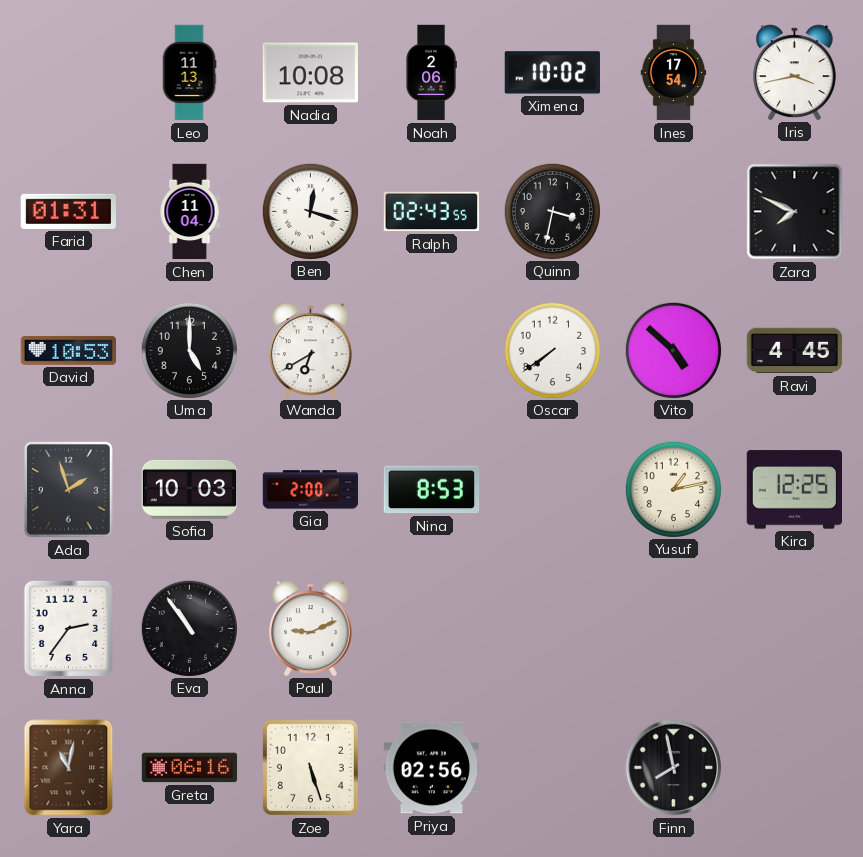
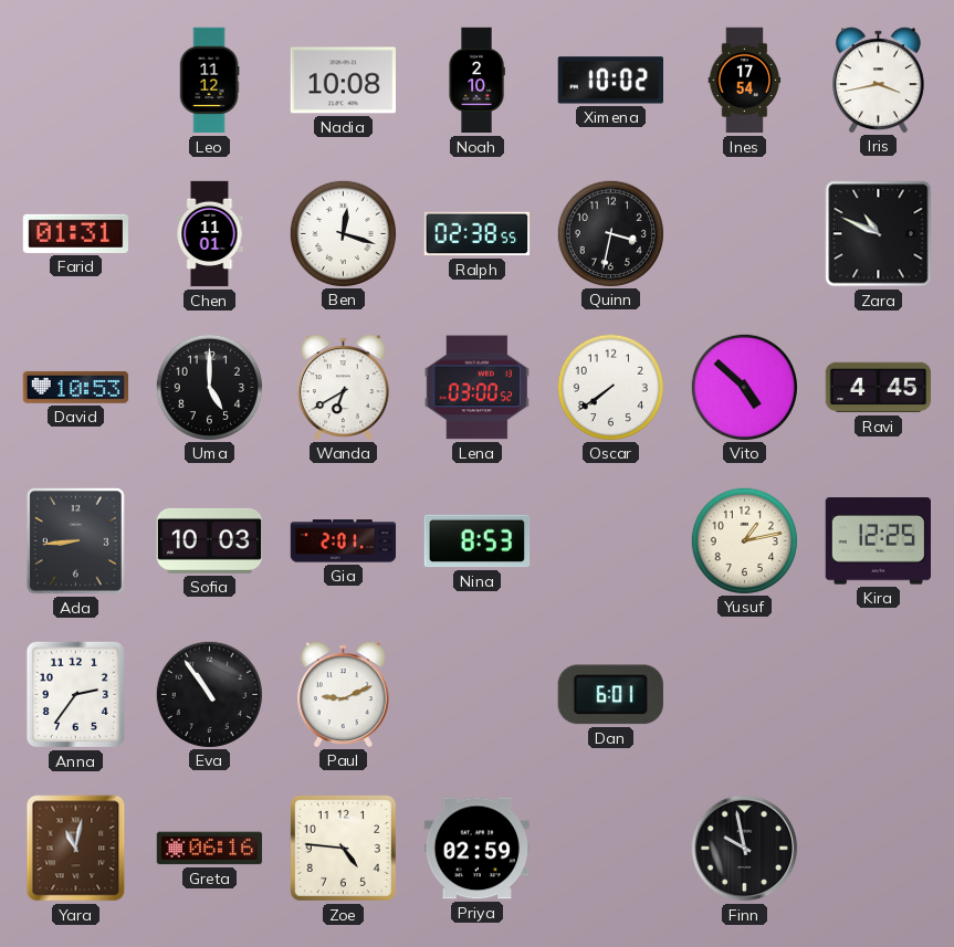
Leo: 11:13 -> 11:12 (209, 81)
Noah: 2:06 -> 2:10 (476, 81)
Chen: 11:04 -> 11:01 (210, 234)
Ralph: 02:43 -> 02:38 (478, 234)
Zara: 7:49 -> 10:49 (879, 234)
Lena: none -> 03:00 (476, 388)
Ada: 1:57 -> 8:44 (76, 541)
Gia: 2:00 -> 2:01 (344, 541)
Dan: none -> 6:01 (610, 695)
Zoe: 5:27 -> 4:46 (343, 848)
Priya: 02:56 -> 02:59 (478, 849)
Finn: 7:58 -> 9:58 (745, 849)
